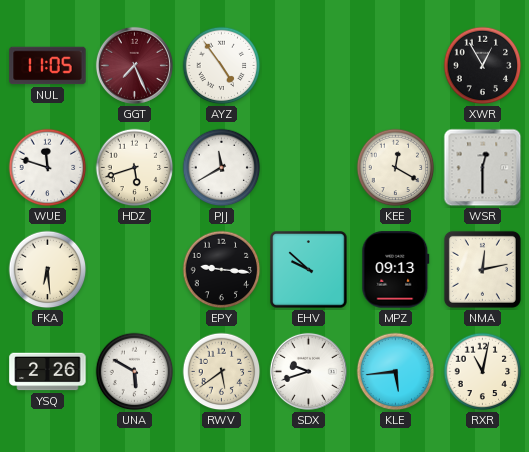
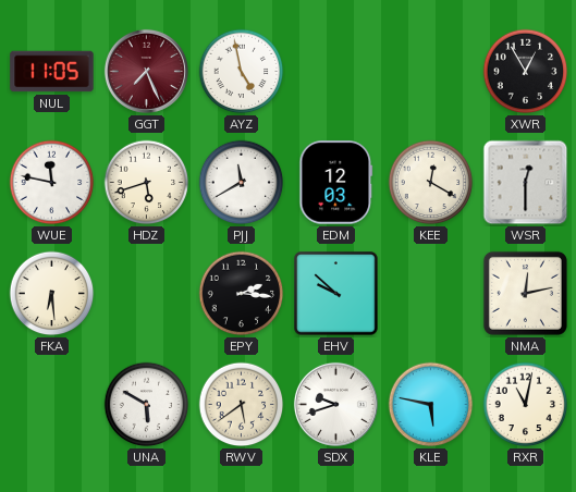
AYZ: 4:54 -> 4:58 (242, 72)
WUE: 11:48 -> 11:47 (52, 183)
EDM: none -> 12:03 (336, 183)
EPY: 9:16 -> 2:16 (242, 294)
MPZ: 09:13 -> none (396, 270)
YSQ: 2:26 -> none (48, 372)
KLE: 5:44 -> 5:47 (431, 405)
